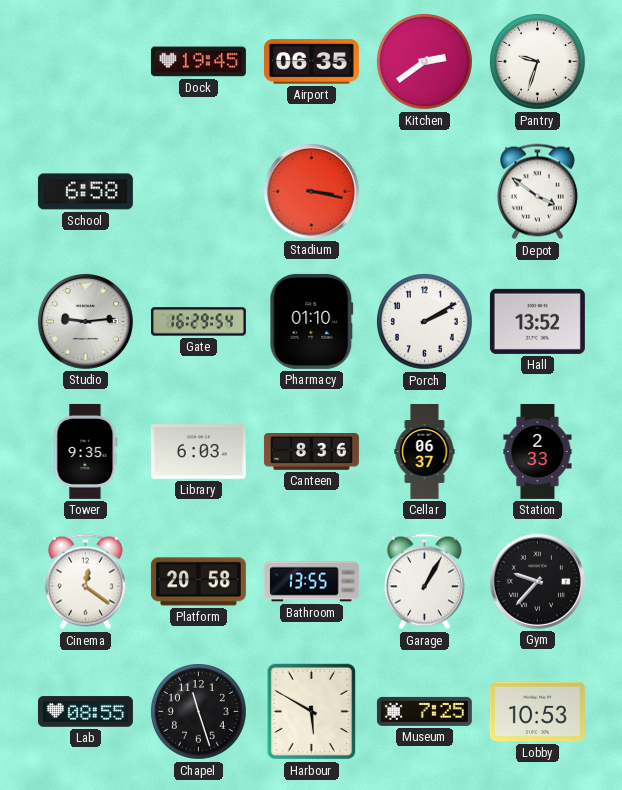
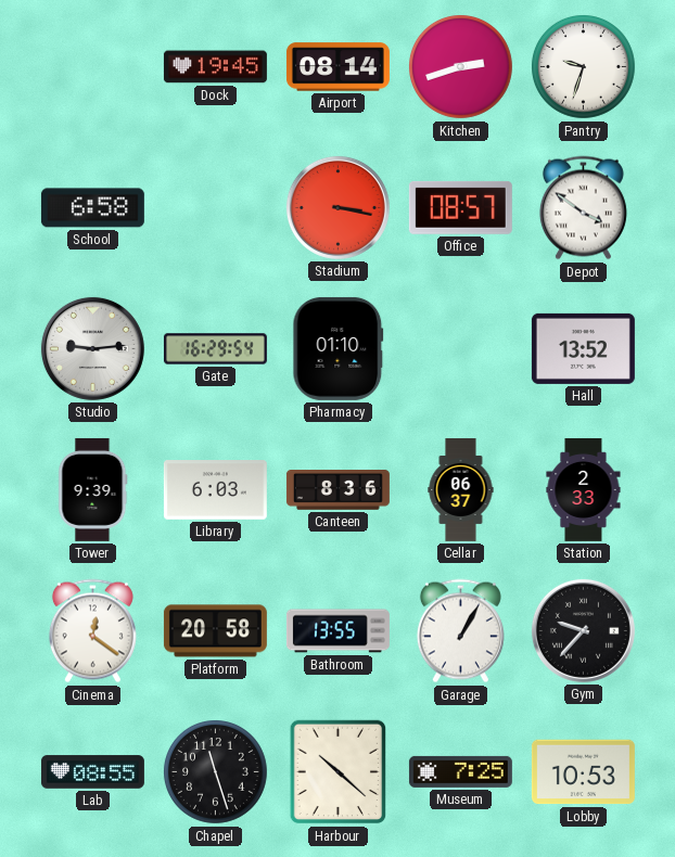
Airport: 06:35 -> 08:14 (337, 67)
Kitchen: 2:39 -> 2:42 (461, 67)
Office: none -> 08:57 (460, 207)
Porch: 2:10 -> none (425, 322)
Tower: 9:35 -> 9:39 (93, 489)
Harbour: 5:50 -> 10:22 (339, 772)
